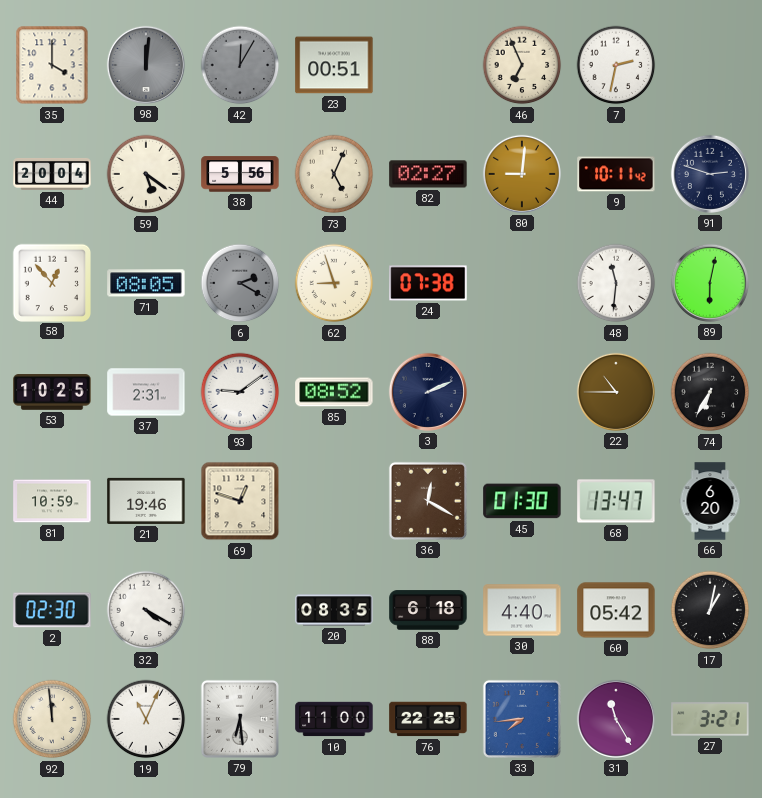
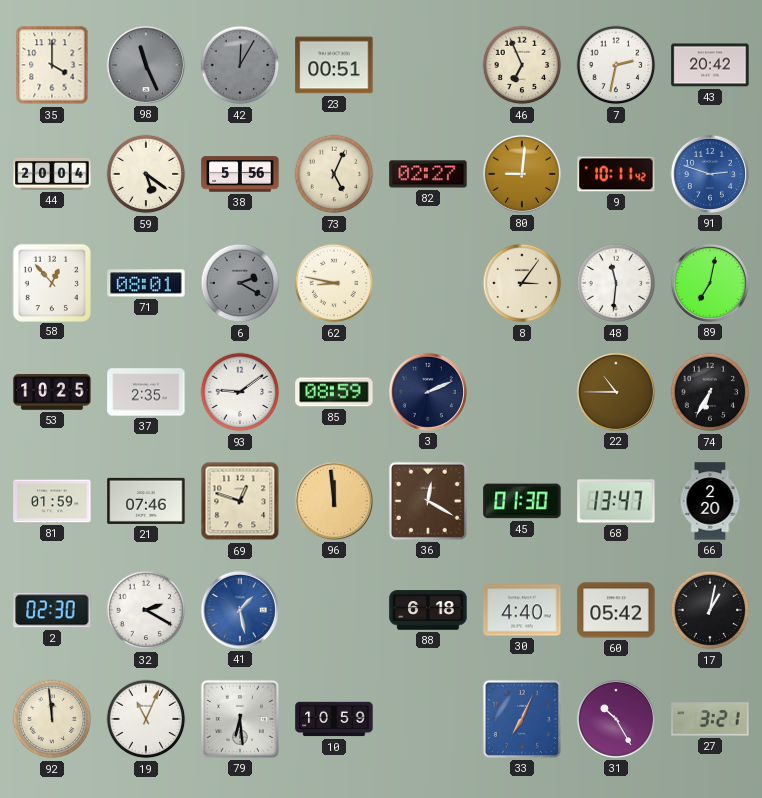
98: 12:01 -> 11:26 (146, 65)
43: none -> 20:42 (710, 65)
91 dial: navy -> blue (710, 174)
71: 08:05 -> 08:01 (146, 283)
62: 8:57 -> 8:47 (334, 283)
24: 07:38 -> none (428, 283)
8: none -> 3:06 (522, 283)
89: 6:02 -> 7:02 (710, 283)
37: 2:31 -> 2:35 (146, 392)
85: 08:52 -> 08:59 (334, 392)
81: 10:59 -> 01:59 (52, 501)
21: 19:46 -> 07:46 (146, 501)
96: none -> 11:59 (334, 501)
66: 6:20 -> 2:20 (710, 501)
32: 4:20 -> 2:20 (146, 610)
41: none -> 1:28 (240, 610)
20: 08:35 -> none (334, 610)
10: 11:00 -> 10:59 (334, 719)
76: 22:25 -> none (428, 719)
33: 7:44 -> 7:04 (522, 719)
31: 11:25 -> 10:25 (616, 719)
